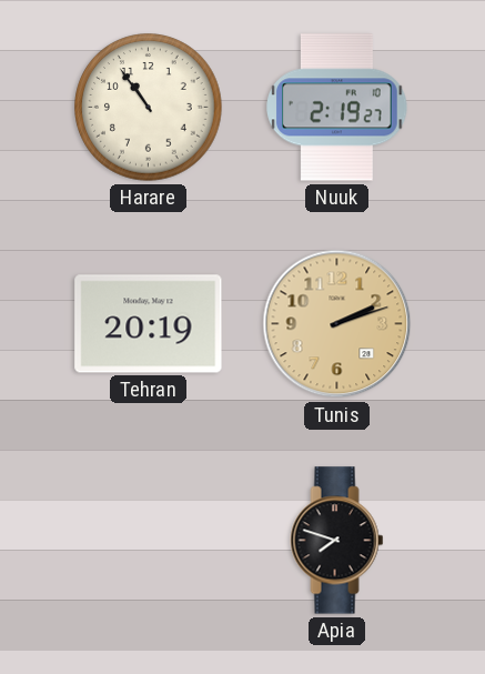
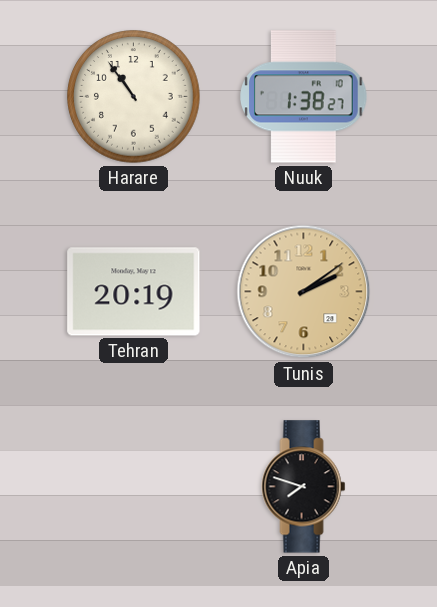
Nuuk: 2:19 -> 1:38 (304, 97)
Tunis: 2:12 -> 2:09 (304, 292)
